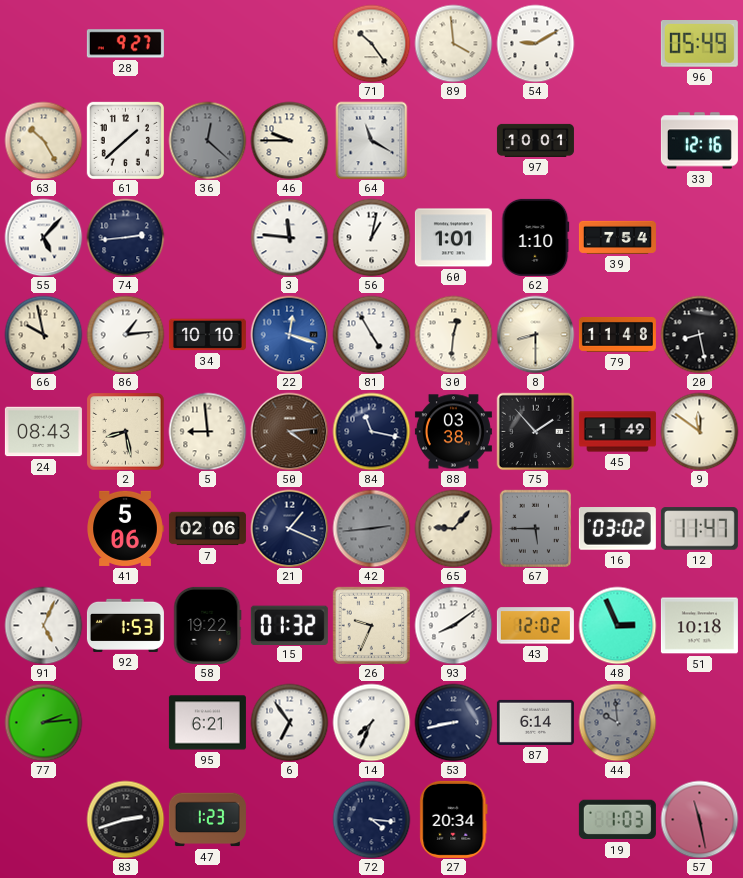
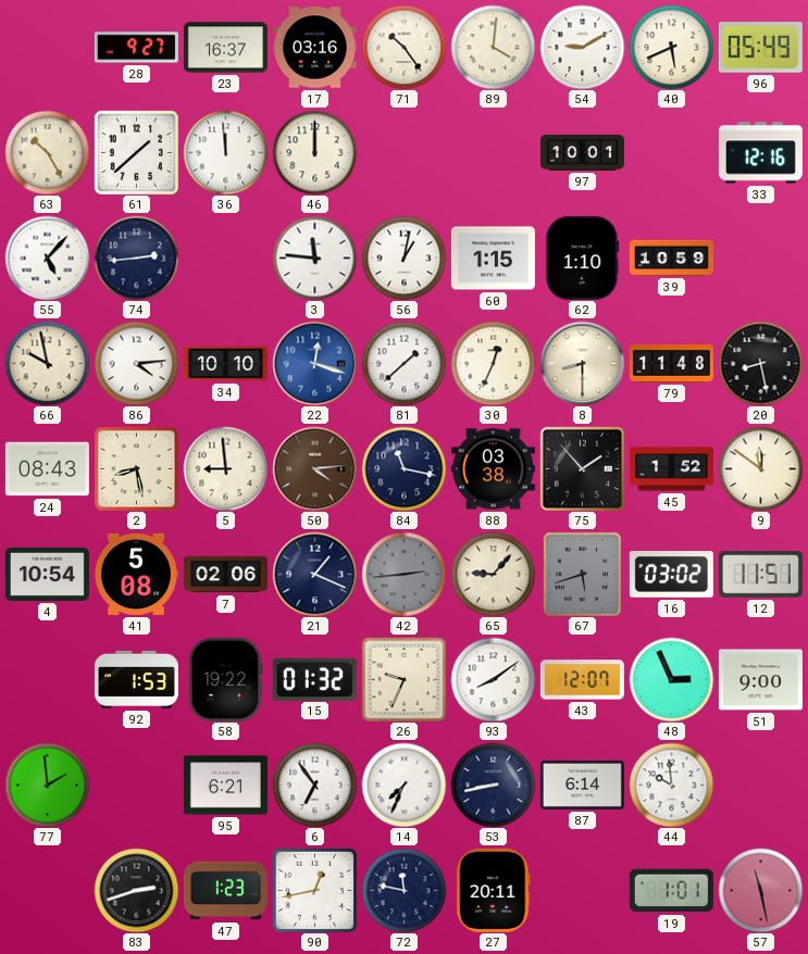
23: none -> 16:37 (225, 48)
17: none -> 03:16 (314, 48)
89: 3:59 -> 4:01 (493, 47)
40: none -> 5:41 (671, 47)
36: 12:22 -> 11:59 (225, 152)
36 dial: grey -> white (225, 152)
46: 9:45 -> 12:00 (314, 152)
64: 11:20 -> none (372, 140)
60: 1:01 -> 1:15 (493, 259)
39: 7:54 -> 10:59 (671, 258)
86: 1:14 -> 4:14 (136, 363)
81: 4:55 -> 1:38 (403, 363)
30: 12:31 -> 12:34 (493, 363)
45: 1:49 -> 1:52 (671, 469)
4: none -> 10:54 (47, 574)
41: 5:06 -> 5:08 (136, 574)
67: 5:45 -> 5:42 (582, 574)
12: 11:47 -> 11:51 (760, 575)
91: 5:04 -> none (43, 625)
43: 12:02 -> 12:07 (582, 680)
51: 10:18 -> 9:00 (760, 680)
77: 2:14 -> 1:59 (47, 784)
44 dial: grey -> white (671, 784)
90: none -> 12:43 (314, 890)
72: 4:16 -> 11:47 (403, 890)
27: 20:34 -> 20:11 (494, 890)
19: 1:03 -> 1:01 (671, 891)
